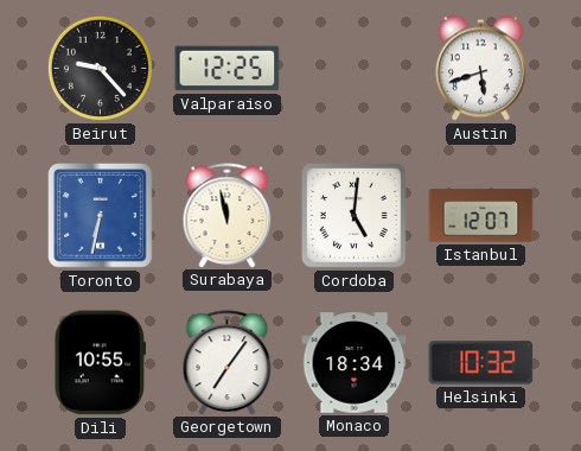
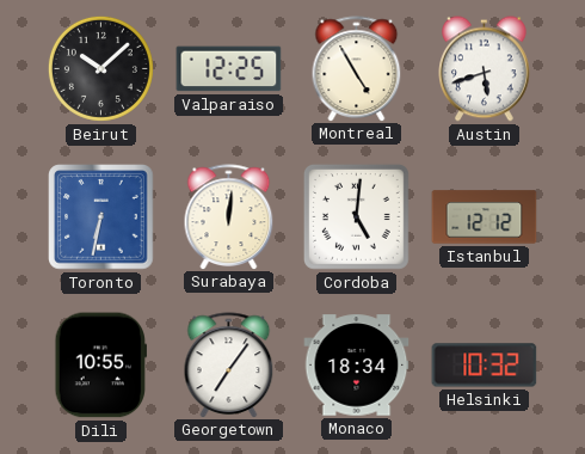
Beirut: 9:23 -> 10:08 (100, 68)
Montreal: none -> 4:55 (357, 68)
Surabaya: 11:58 -> 12:01 (229, 216)
Istanbul: 12:07 -> 12:12 (485, 217)
